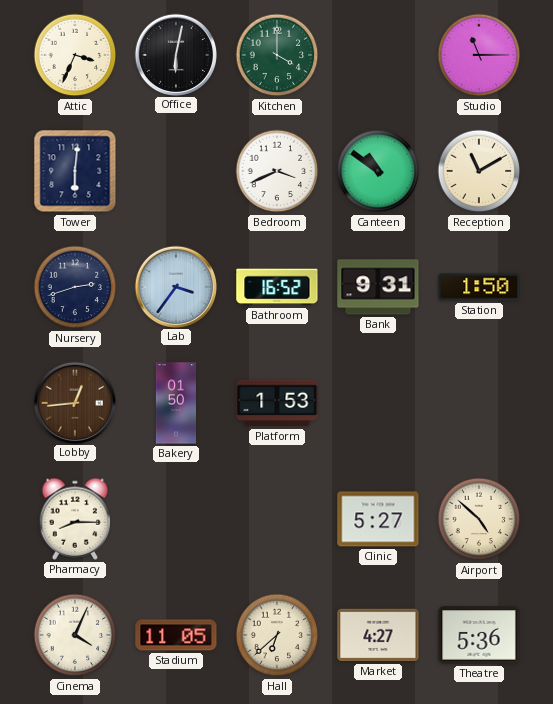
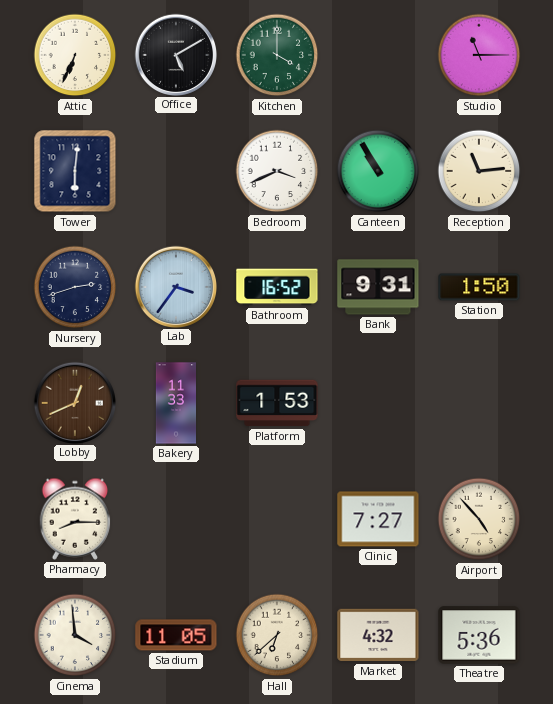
Attic: 3:34 -> 6:34 (75, 55)
Office: 6:02 -> 5:10 (175, 54)
Canteen: 10:51 -> 10:55 (378, 171)
Reception: 11:10 -> 11:14 (479, 171)
Lobby: 12:44 -> 12:41 (74, 402)
Bakery: 01:50 -> 11:33 (175, 403)
Clinic: 5:27 -> 7:27 (378, 519)
Airport: 4:52 -> 4:53 (479, 519)
Cinema: 4:04 -> 3:59 (75, 635)
Market: 4:27 -> 4:32 (378, 635)
